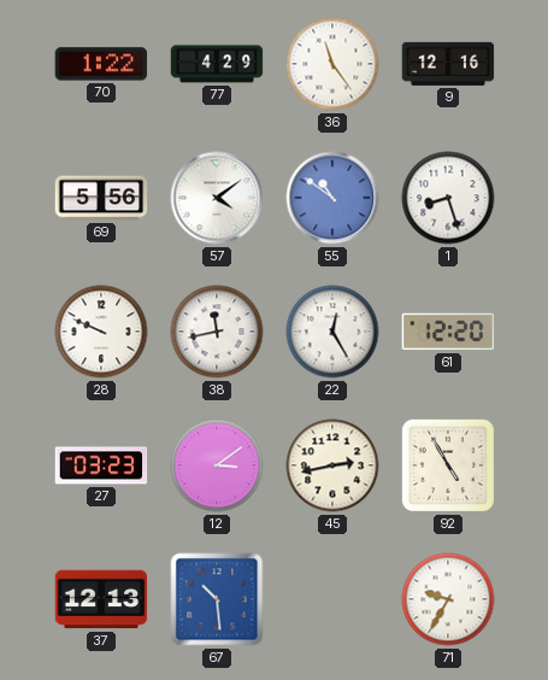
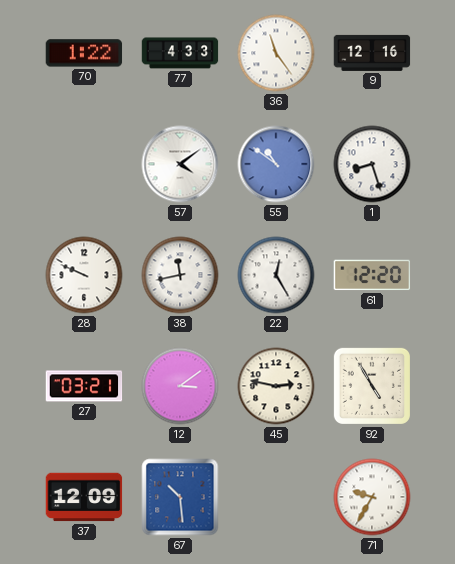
77: 4:29 -> 4:33 (180, 53)
69: 5:56 -> none (101, 198)
27: 03:23 -> 03:21 (84, 386)
45: 2:43 -> 2:47 (276, 386)
37: 12:13 -> 12:09 (84, 497)
